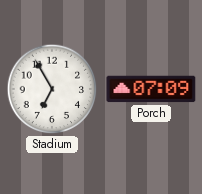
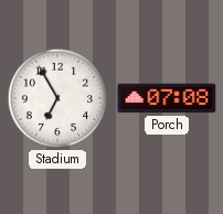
Porch: 07:09 -> 07:08 (167, 98)
